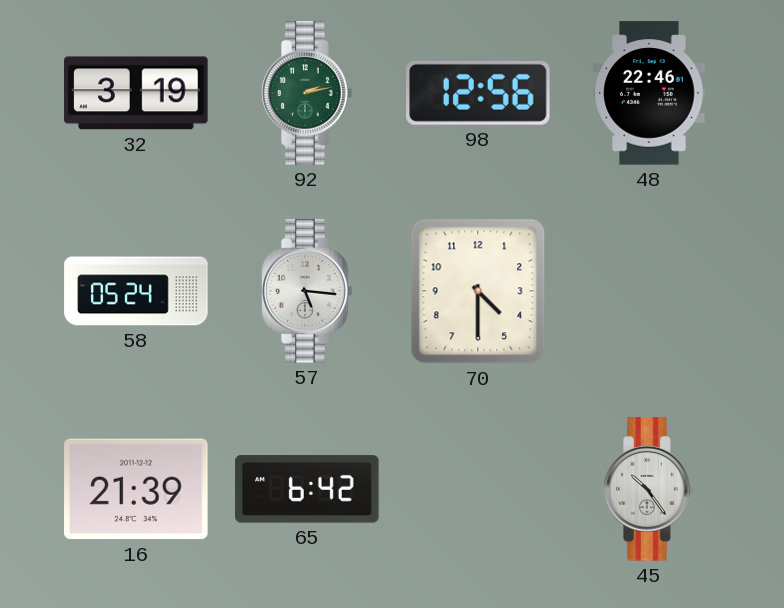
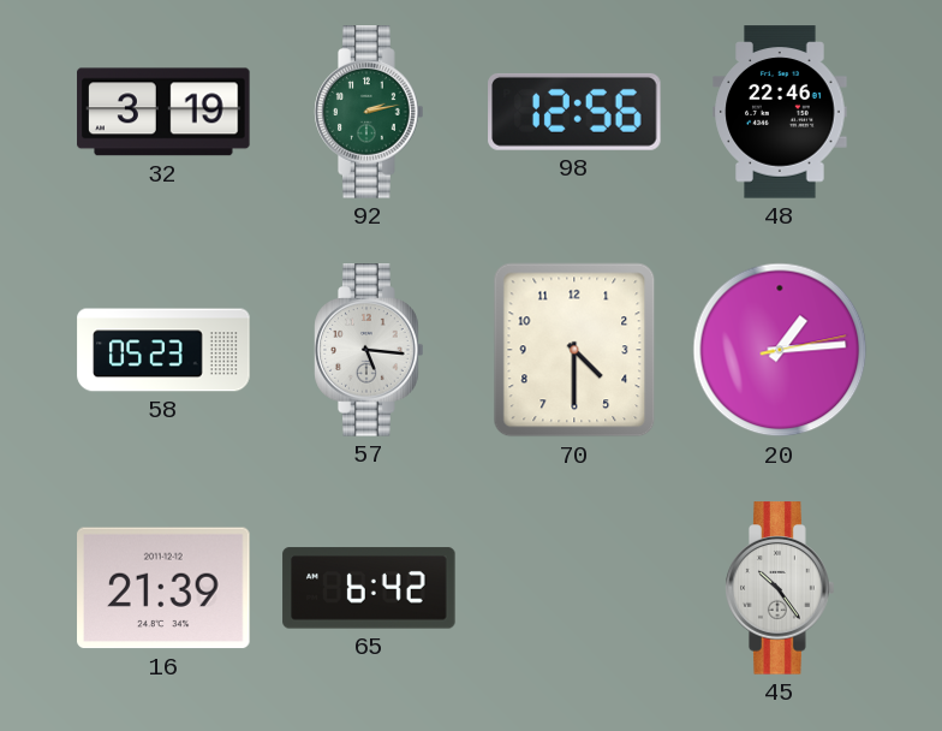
58: 05:24 -> 05:23 (163, 350)
20: none -> 1:14 (780, 350)
